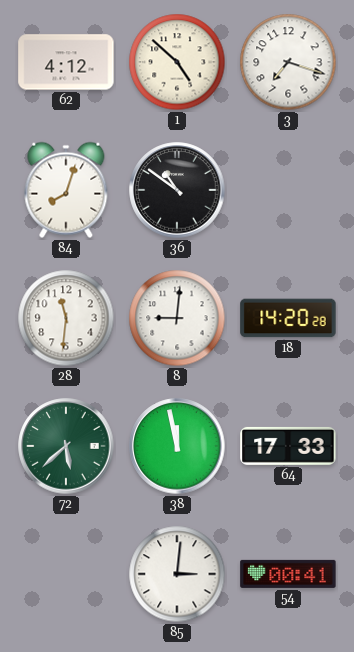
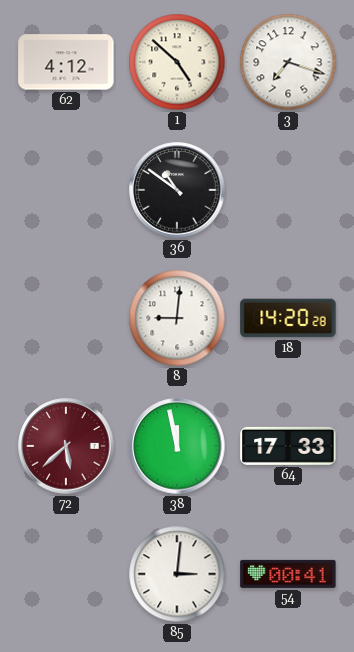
84: 8:03 -> none (66, 190)
28: 11:31 -> none (66, 318)
72 dial: green -> burgundy (66, 446)
